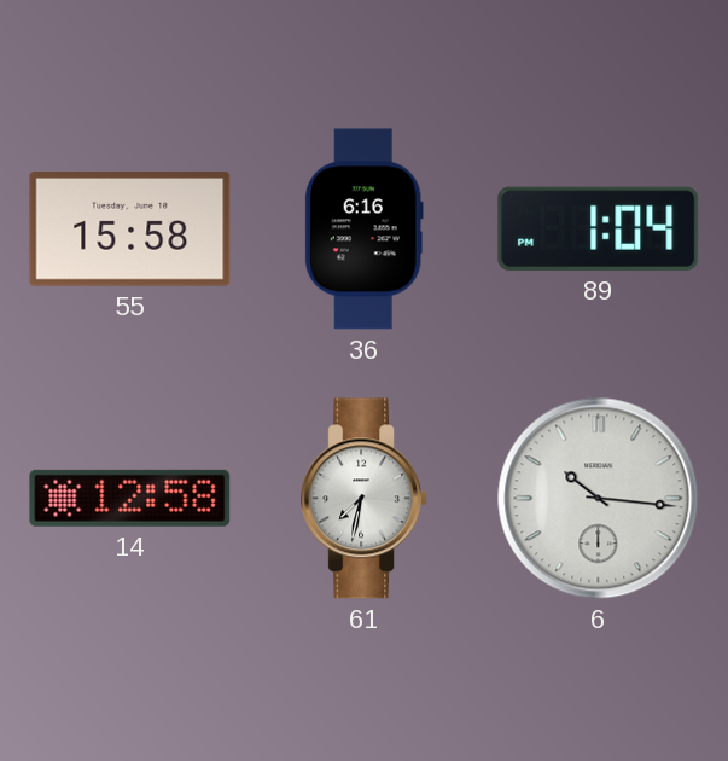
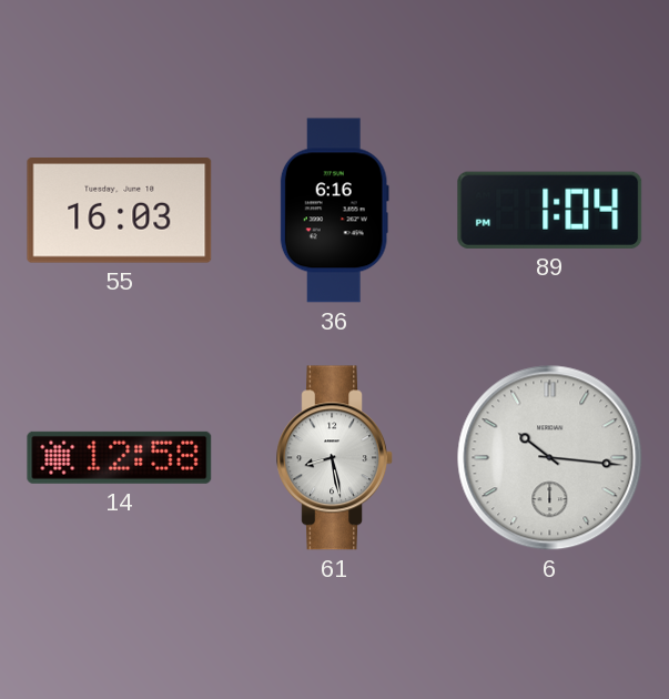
55: 15:58 -> 16:03 (120, 211)
61: 7:32 -> 8:28 (334, 458)
